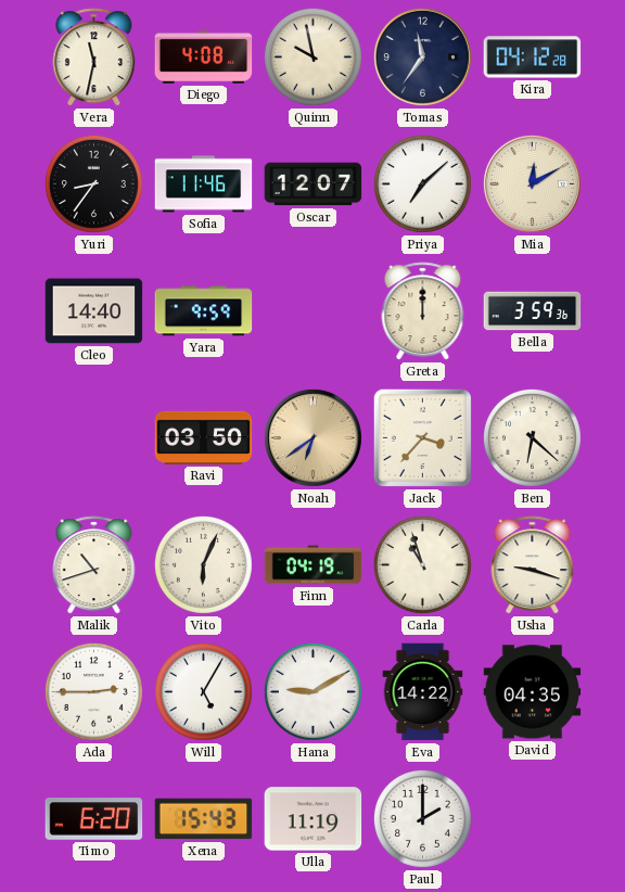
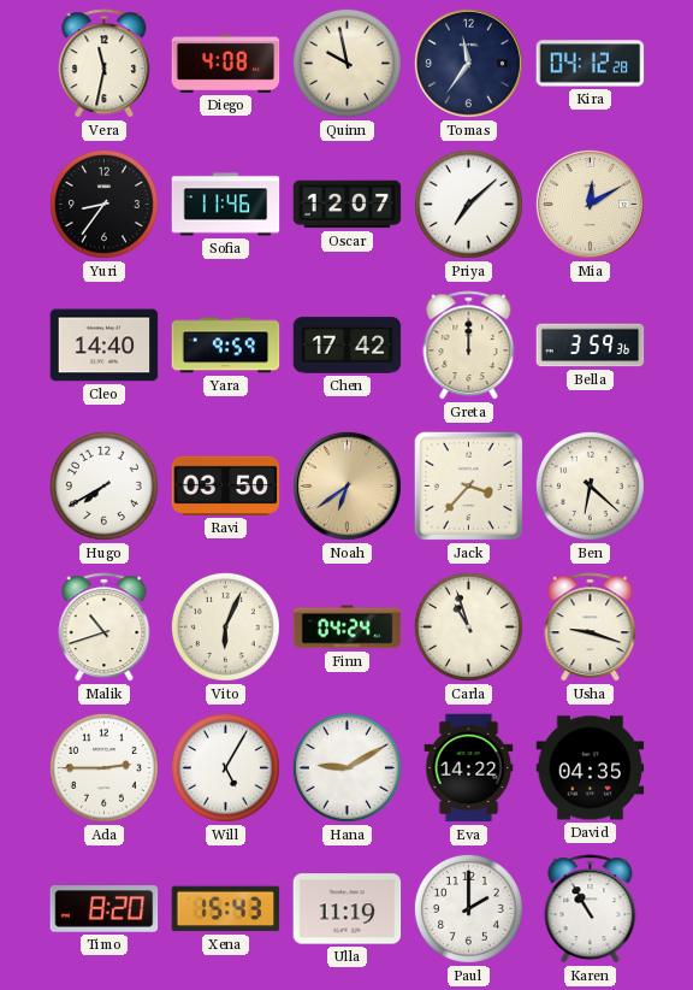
Chen: none -> 17:42 (348, 346)
Hugo: none -> 7:40 (103, 485)
Finn: 04:19 -> 04:24 (348, 627)
Timo: 6:20 -> 8:20 (105, 909)
Karen: none -> 10:55 (591, 909)
